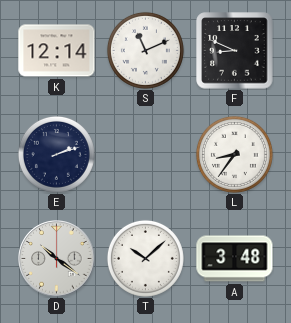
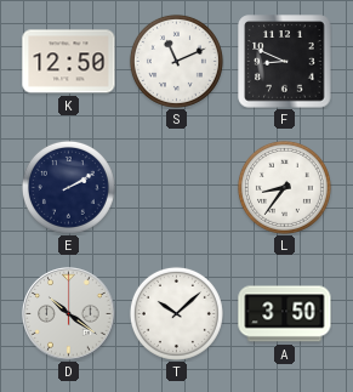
K: 12:14 -> 12:50 (69, 62)
E: 2:12 -> 2:10 (68, 187)
A: 3:48 -> 3:50 (285, 314)
